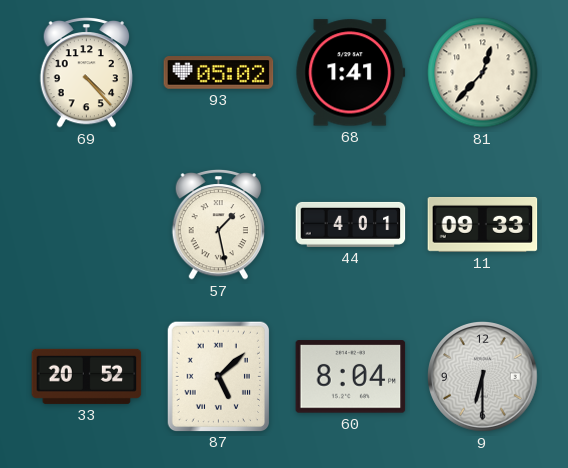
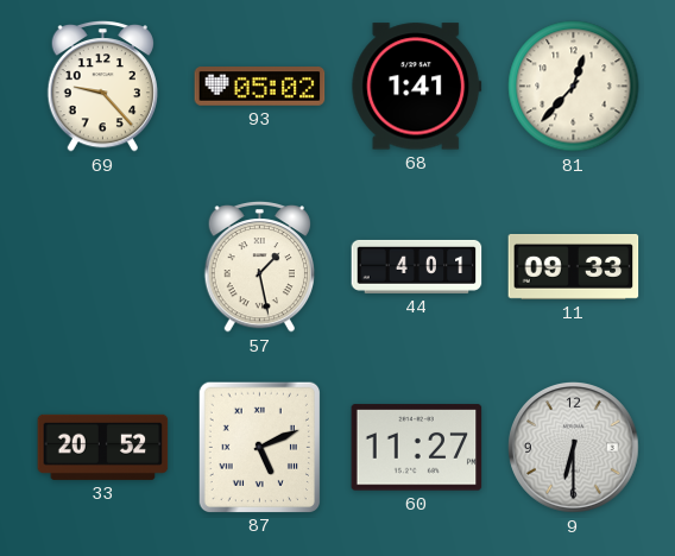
69: 4:23 -> 9:23 (102, 87)
87: 5:08 -> 5:11 (259, 447)
60: 8:04 -> 11:27 (417, 448)
